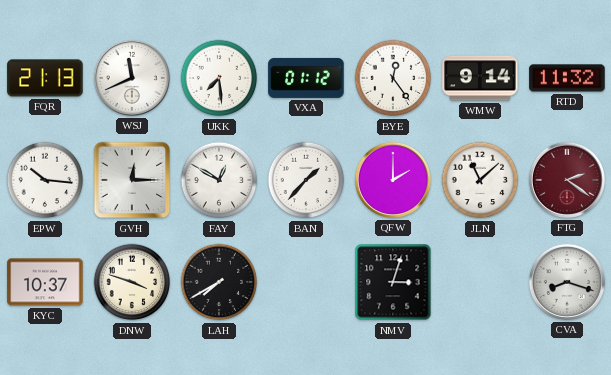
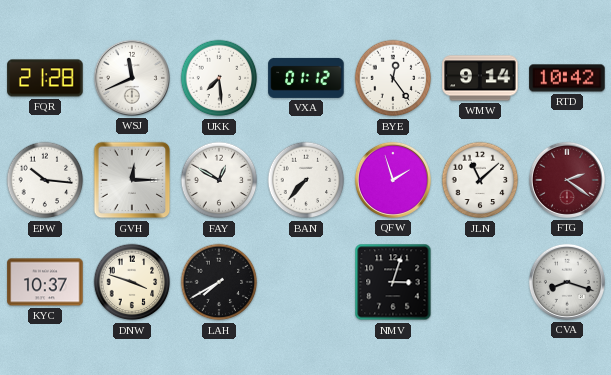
FQR: 21:13 -> 21:28 (45, 78)
RTD: 11:32 -> 10:42 (567, 78)
BAN: 1:37 -> 7:37 (306, 180)
QFW: 2:00 -> 1:57 (393, 180)
